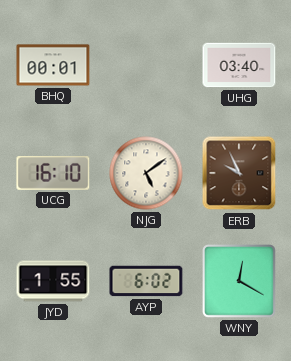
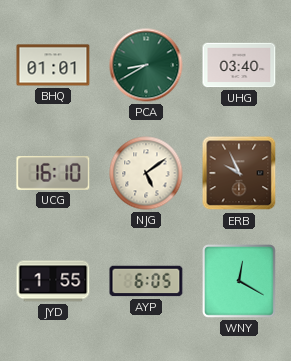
BHQ: 00:01 -> 01:01 (53, 65)
PCA: none -> 8:40 (146, 65)
AYP: 6:02 -> 6:05 (146, 281)
